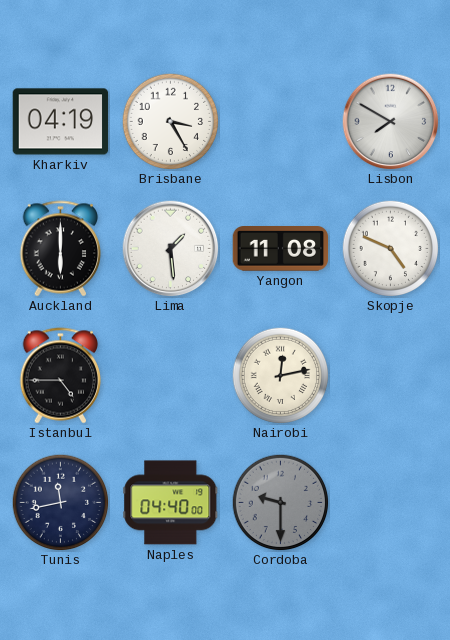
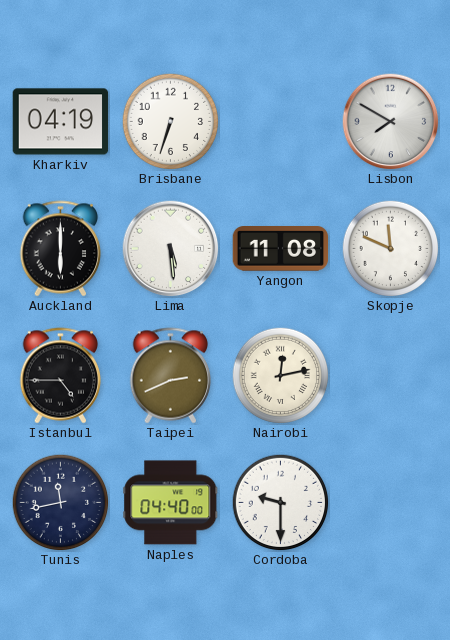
Brisbane: 3:25 -> 6:33 (170, 121)
Lima: 1:29 -> 5:29 (171, 249)
Skopje: 4:49 -> 11:49 (390, 248)
Taipei: none -> 2:41 (171, 376)
Cordoba dial: grey -> white (280, 502)
